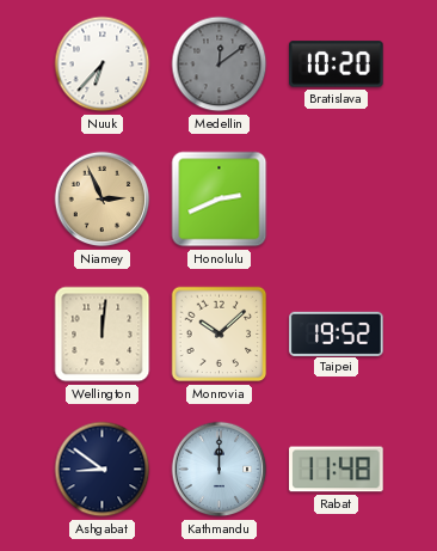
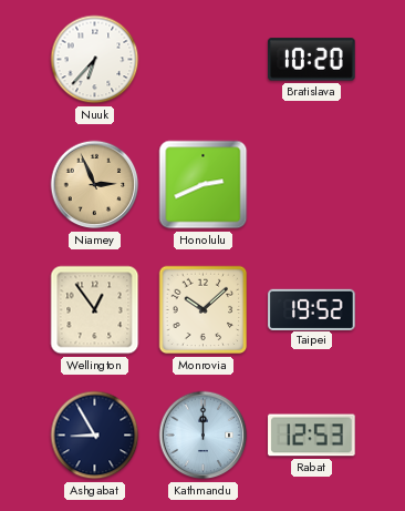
Medellin: 12:09 -> none (220, 65)
Wellington: 12:01 -> 12:54 (95, 310)
Ashgabat: 8:51 -> 8:55 (95, 436)
Rabat: 11:48 -> 12:53 (312, 436)
